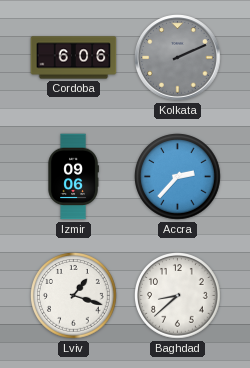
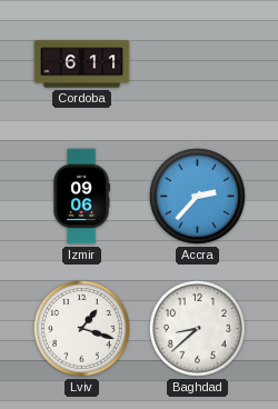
Cordoba: 6:06 -> 6:11 (82, 64)
Kolkata: 2:11 -> none (178, 58)
